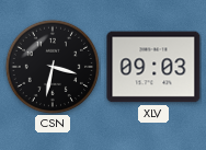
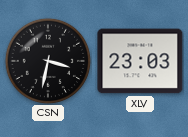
XLV: 09:03 -> 23:03 (140, 61)
